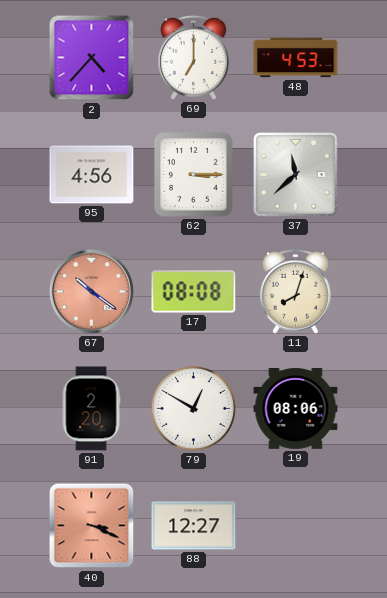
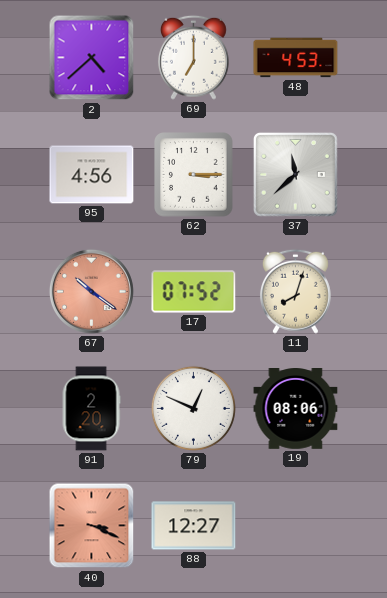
2: 4:37 -> 4:38 (92, 58)
17: 08:08 -> 07:52 (194, 292)
79: 12:50 -> 12:49 (193, 408)
